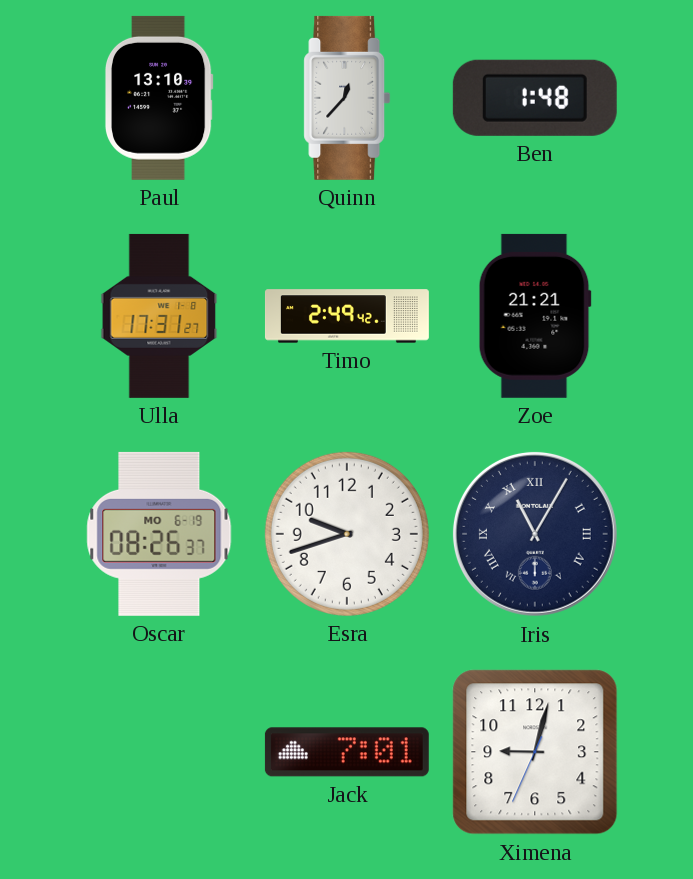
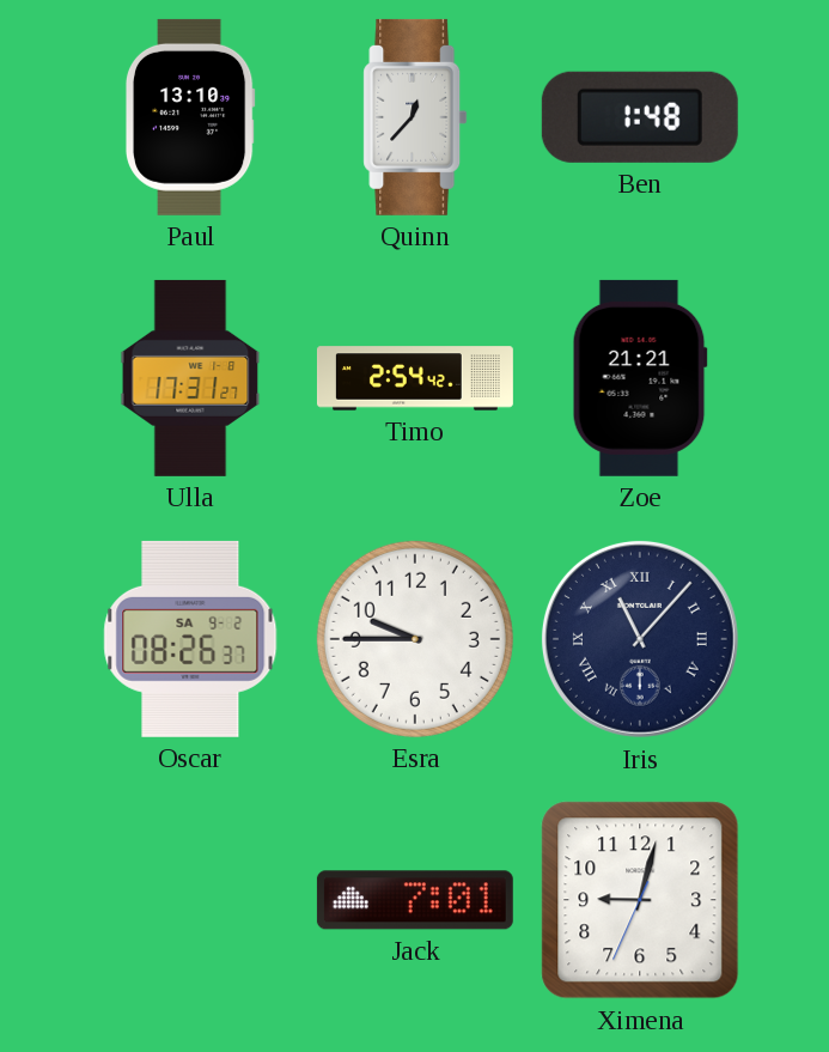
Timo: 2:49 -> 2:54 (415, 378)
Oscar date: MO 6-19 -> SA 9-2 (190, 639)
Esra: 9:42 -> 9:45 (415, 639)
Iris: 11:05 -> 11:07 (640, 639)
